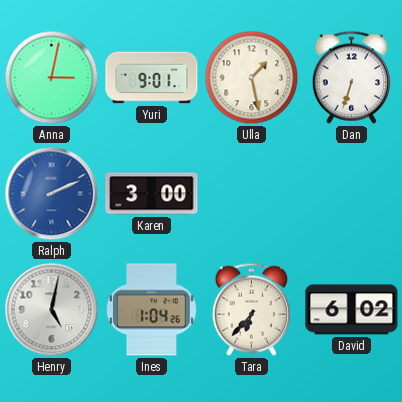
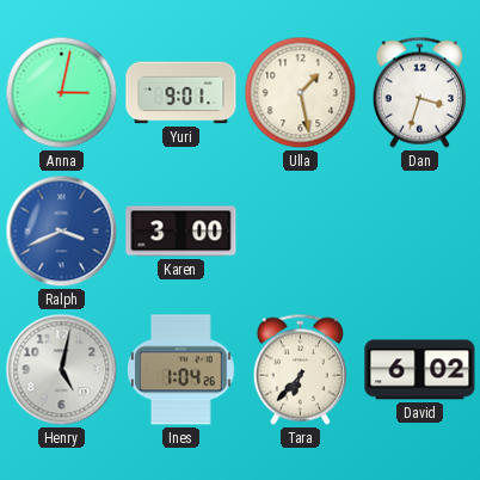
Dan: 6:33 -> 3:33 (419, 92)
Ralph: 2:11 -> 3:41 (62, 232)
